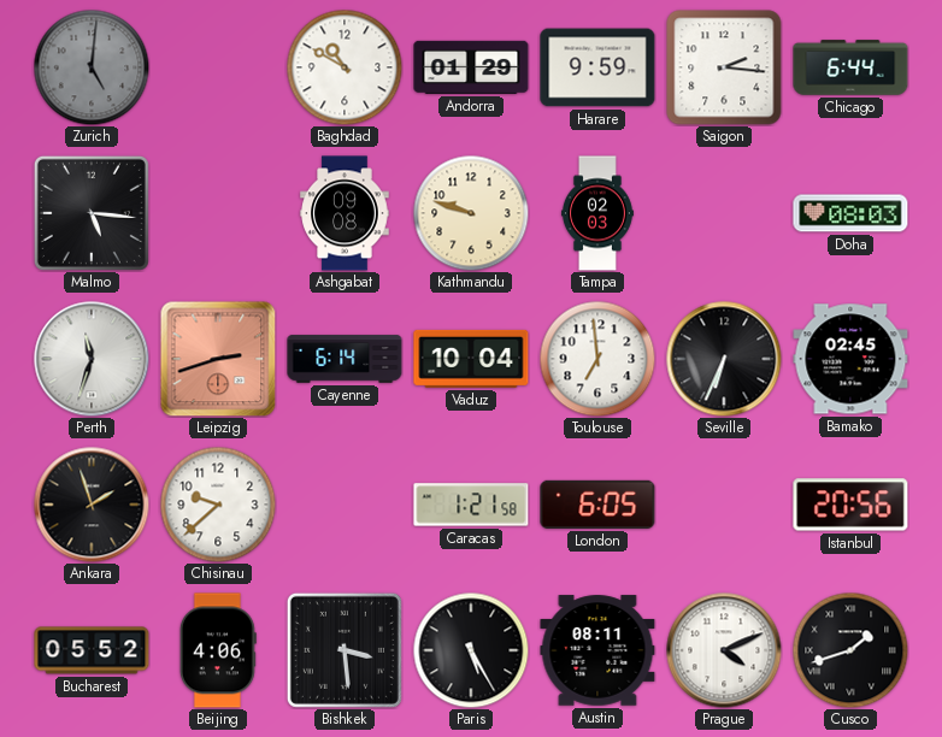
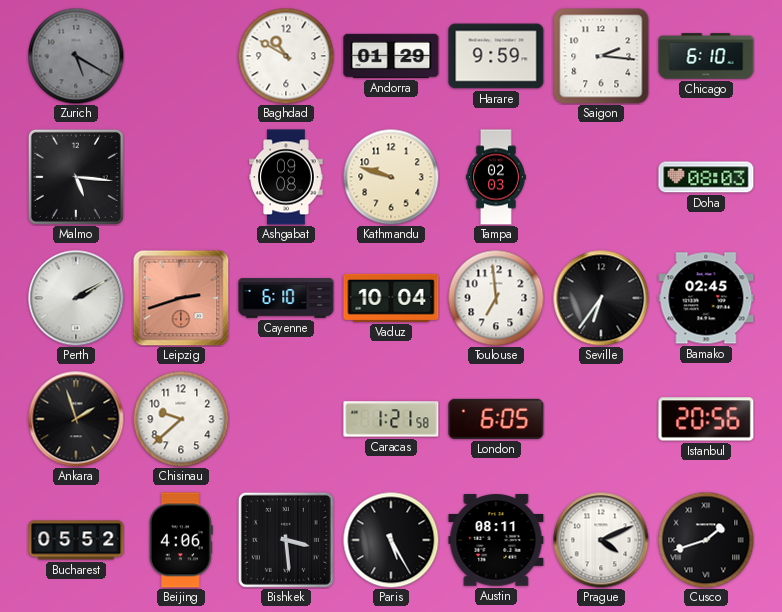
Zurich: 5:01 -> 5:20 (76, 56)
Chicago: 6:44 -> 6:10 (706, 56)
Perth: 11:33 -> 2:10 (76, 298)
Cayenne: 6:14 -> 6:10 (286, 298)
Seville: 6:34 -> 6:36 (601, 298)
